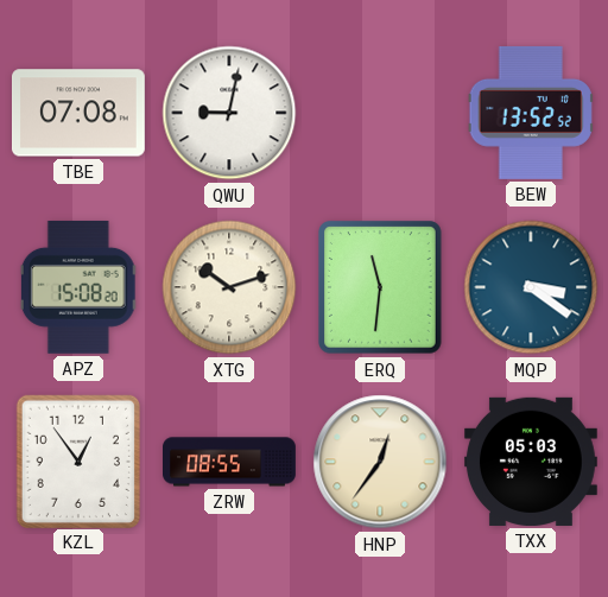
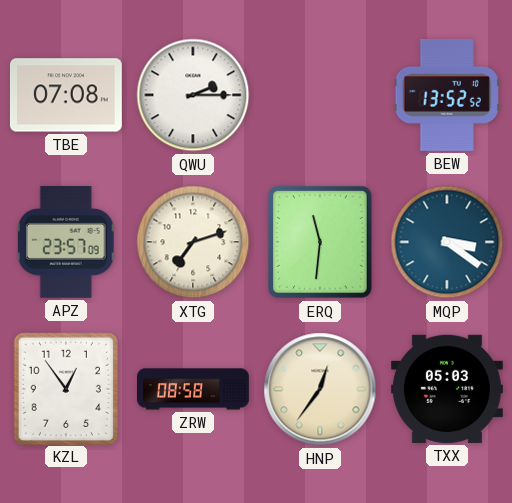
QWU: 9:02 -> 2:15 (193, 95)
APZ: 15:08 -> 23:57 (66, 242)
XTG: 10:12 -> 7:12 (193, 242)
ZRW: 08:55 -> 08:58 (194, 389)
